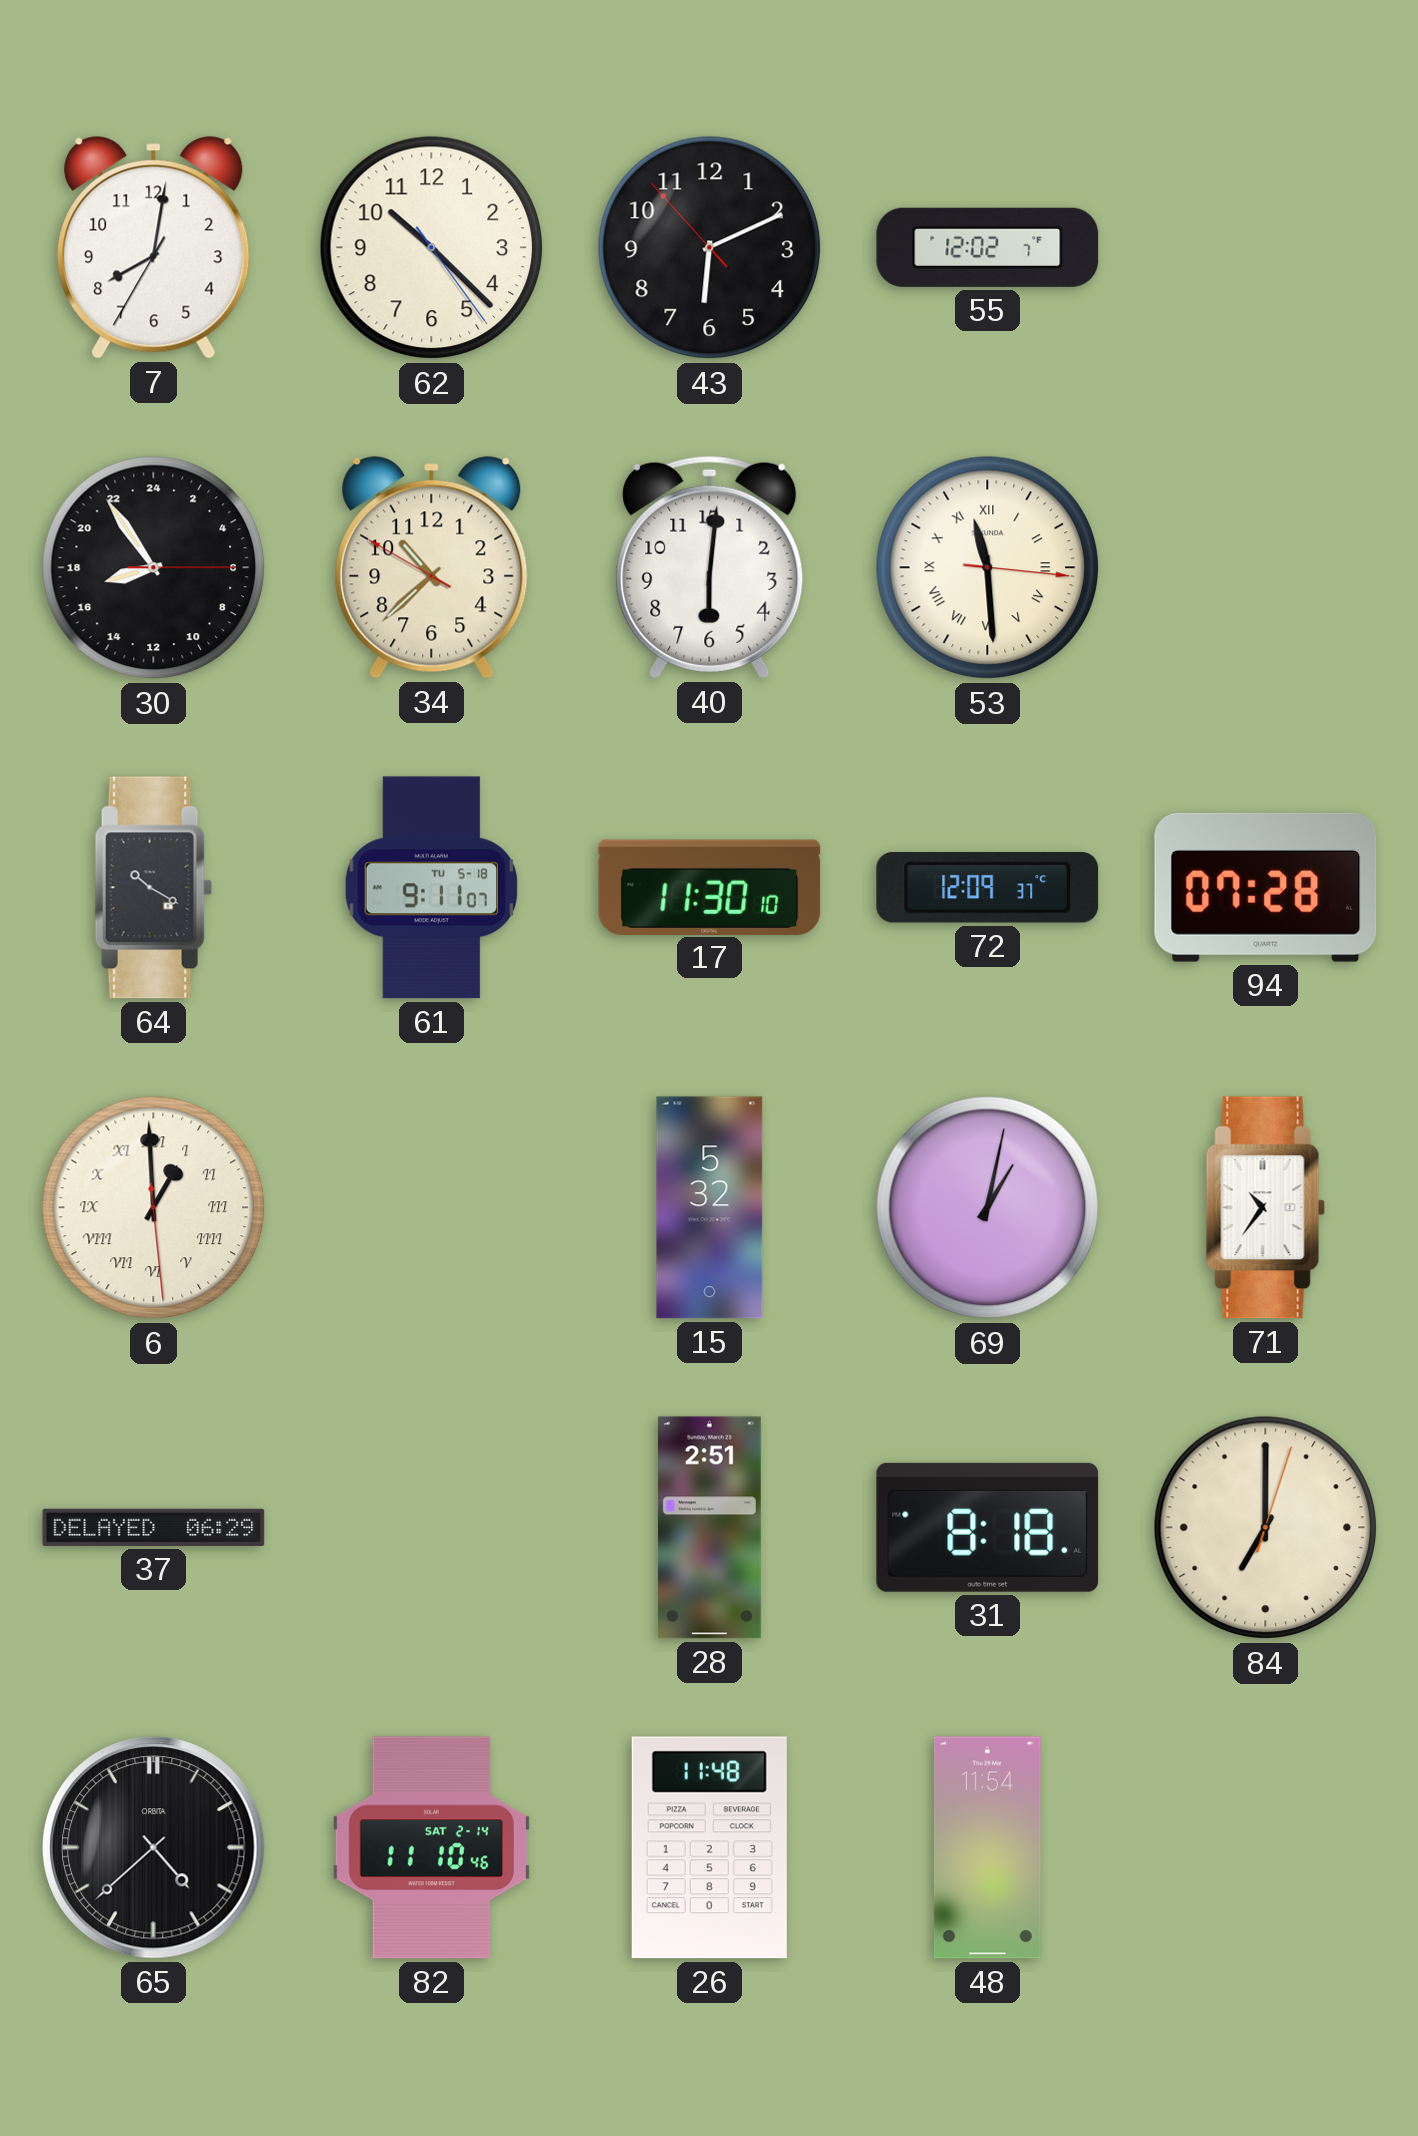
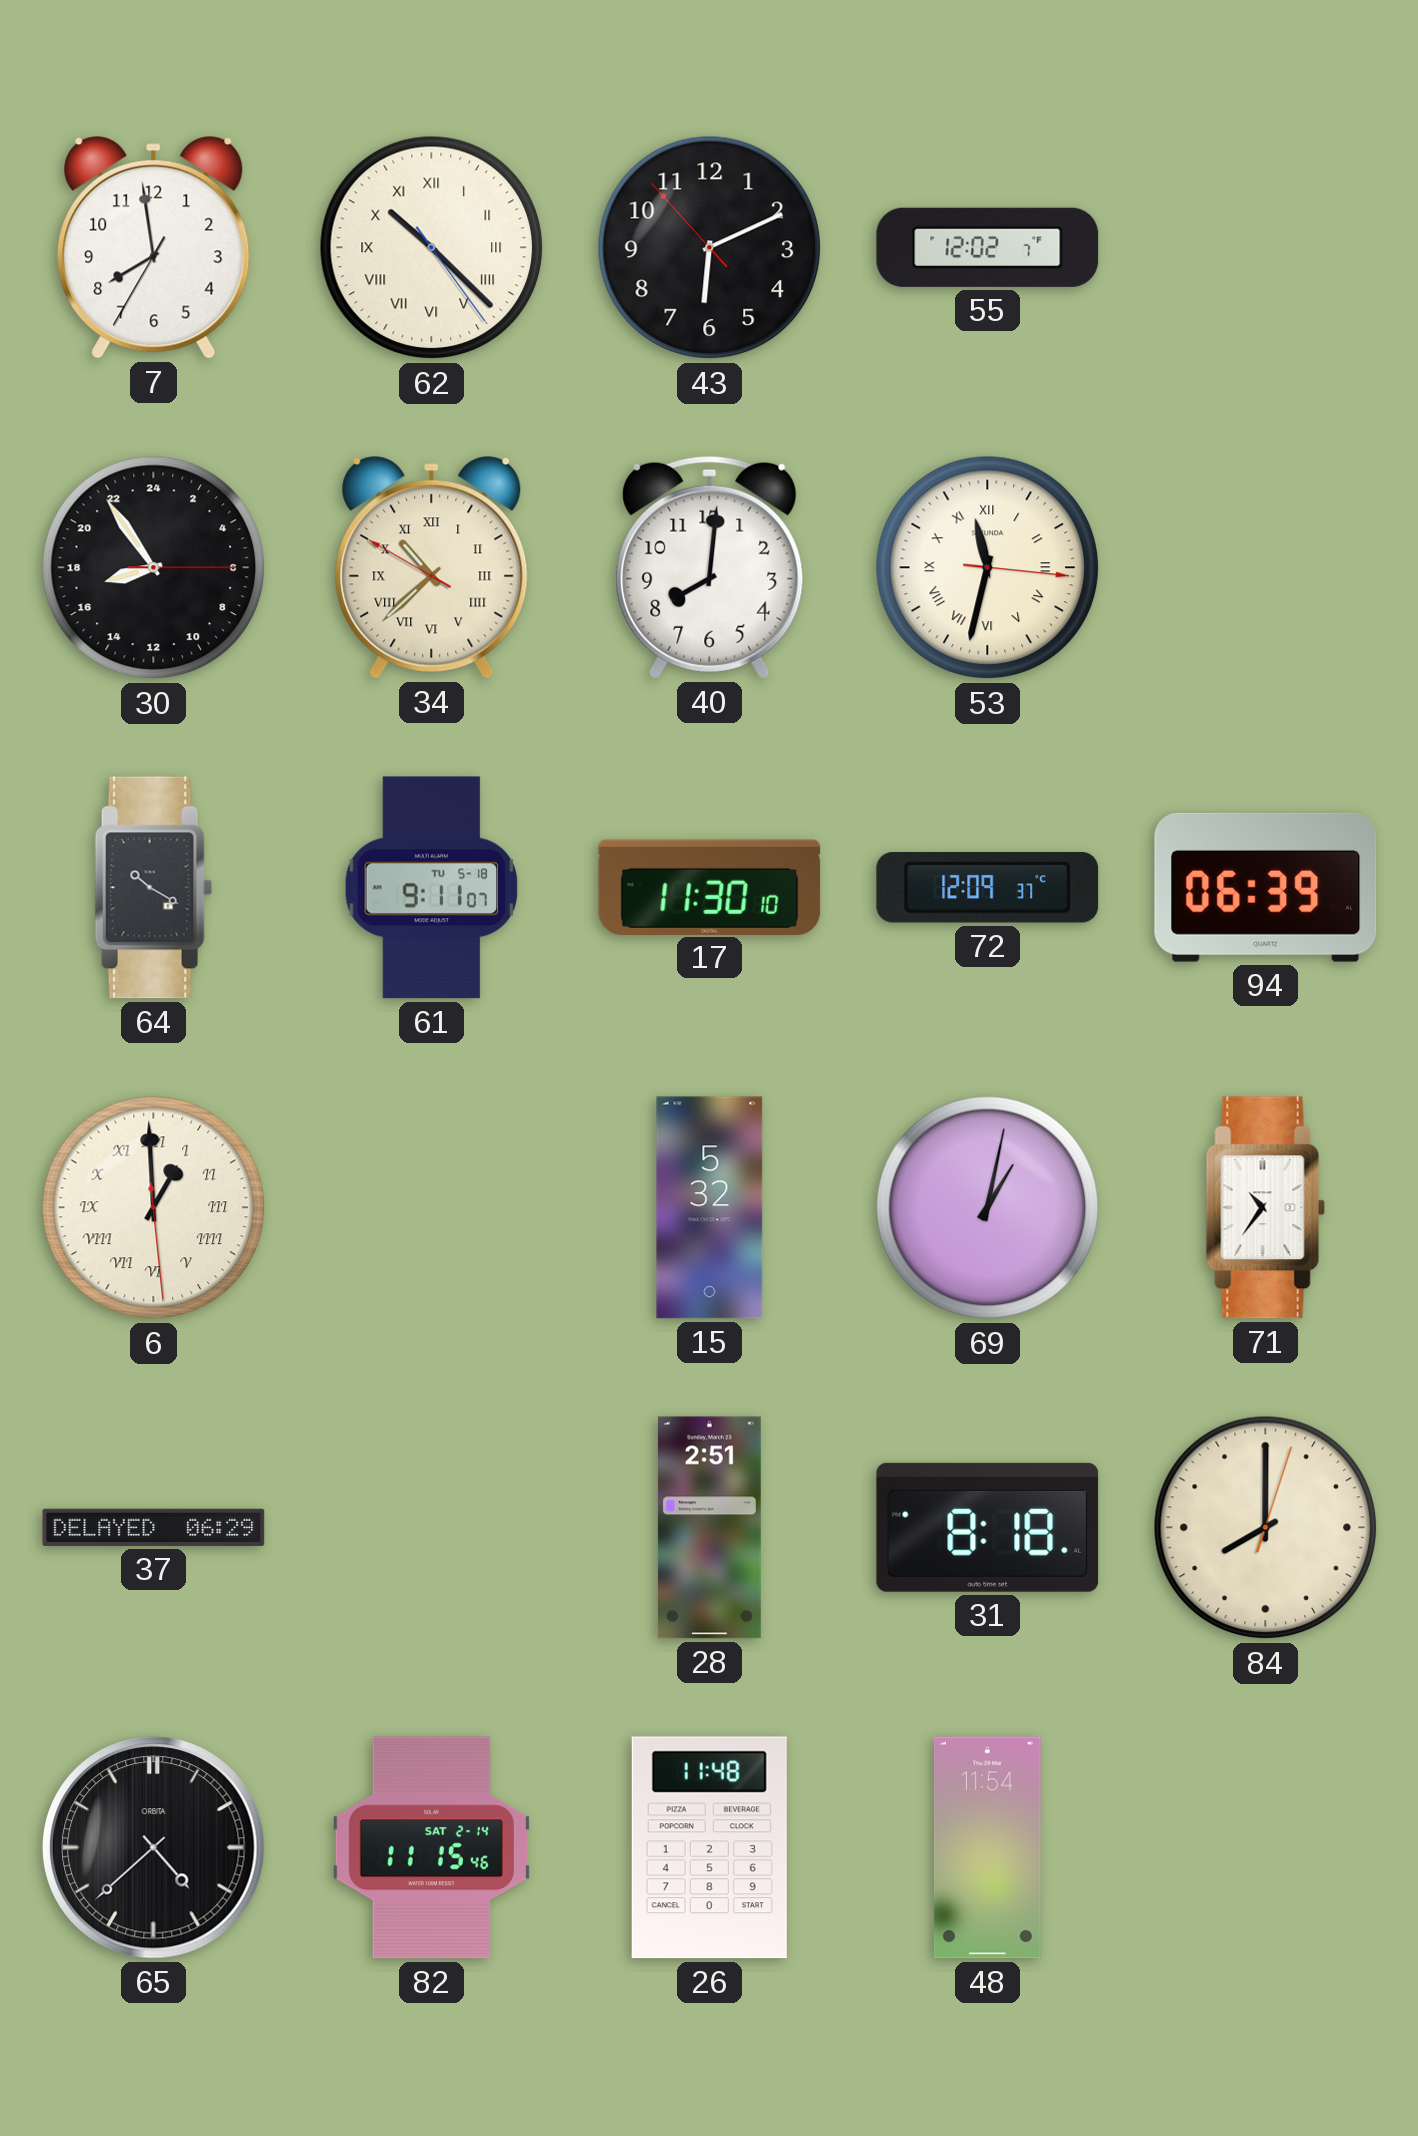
7: 8:01 -> 7:58 (154, 248)
62 numerals: Arabic -> Roman (432, 248)
34 numerals: Arabic -> Roman (432, 568)
40: 6:01 -> 8:01 (710, 567)
53: 11:29 -> 11:32 (988, 568)
94: 07:28 -> 06:39 (1266, 887)
84: 7:00 -> 8:00 (1266, 1528)
82: 11:10 -> 11:15 (431, 1848)
